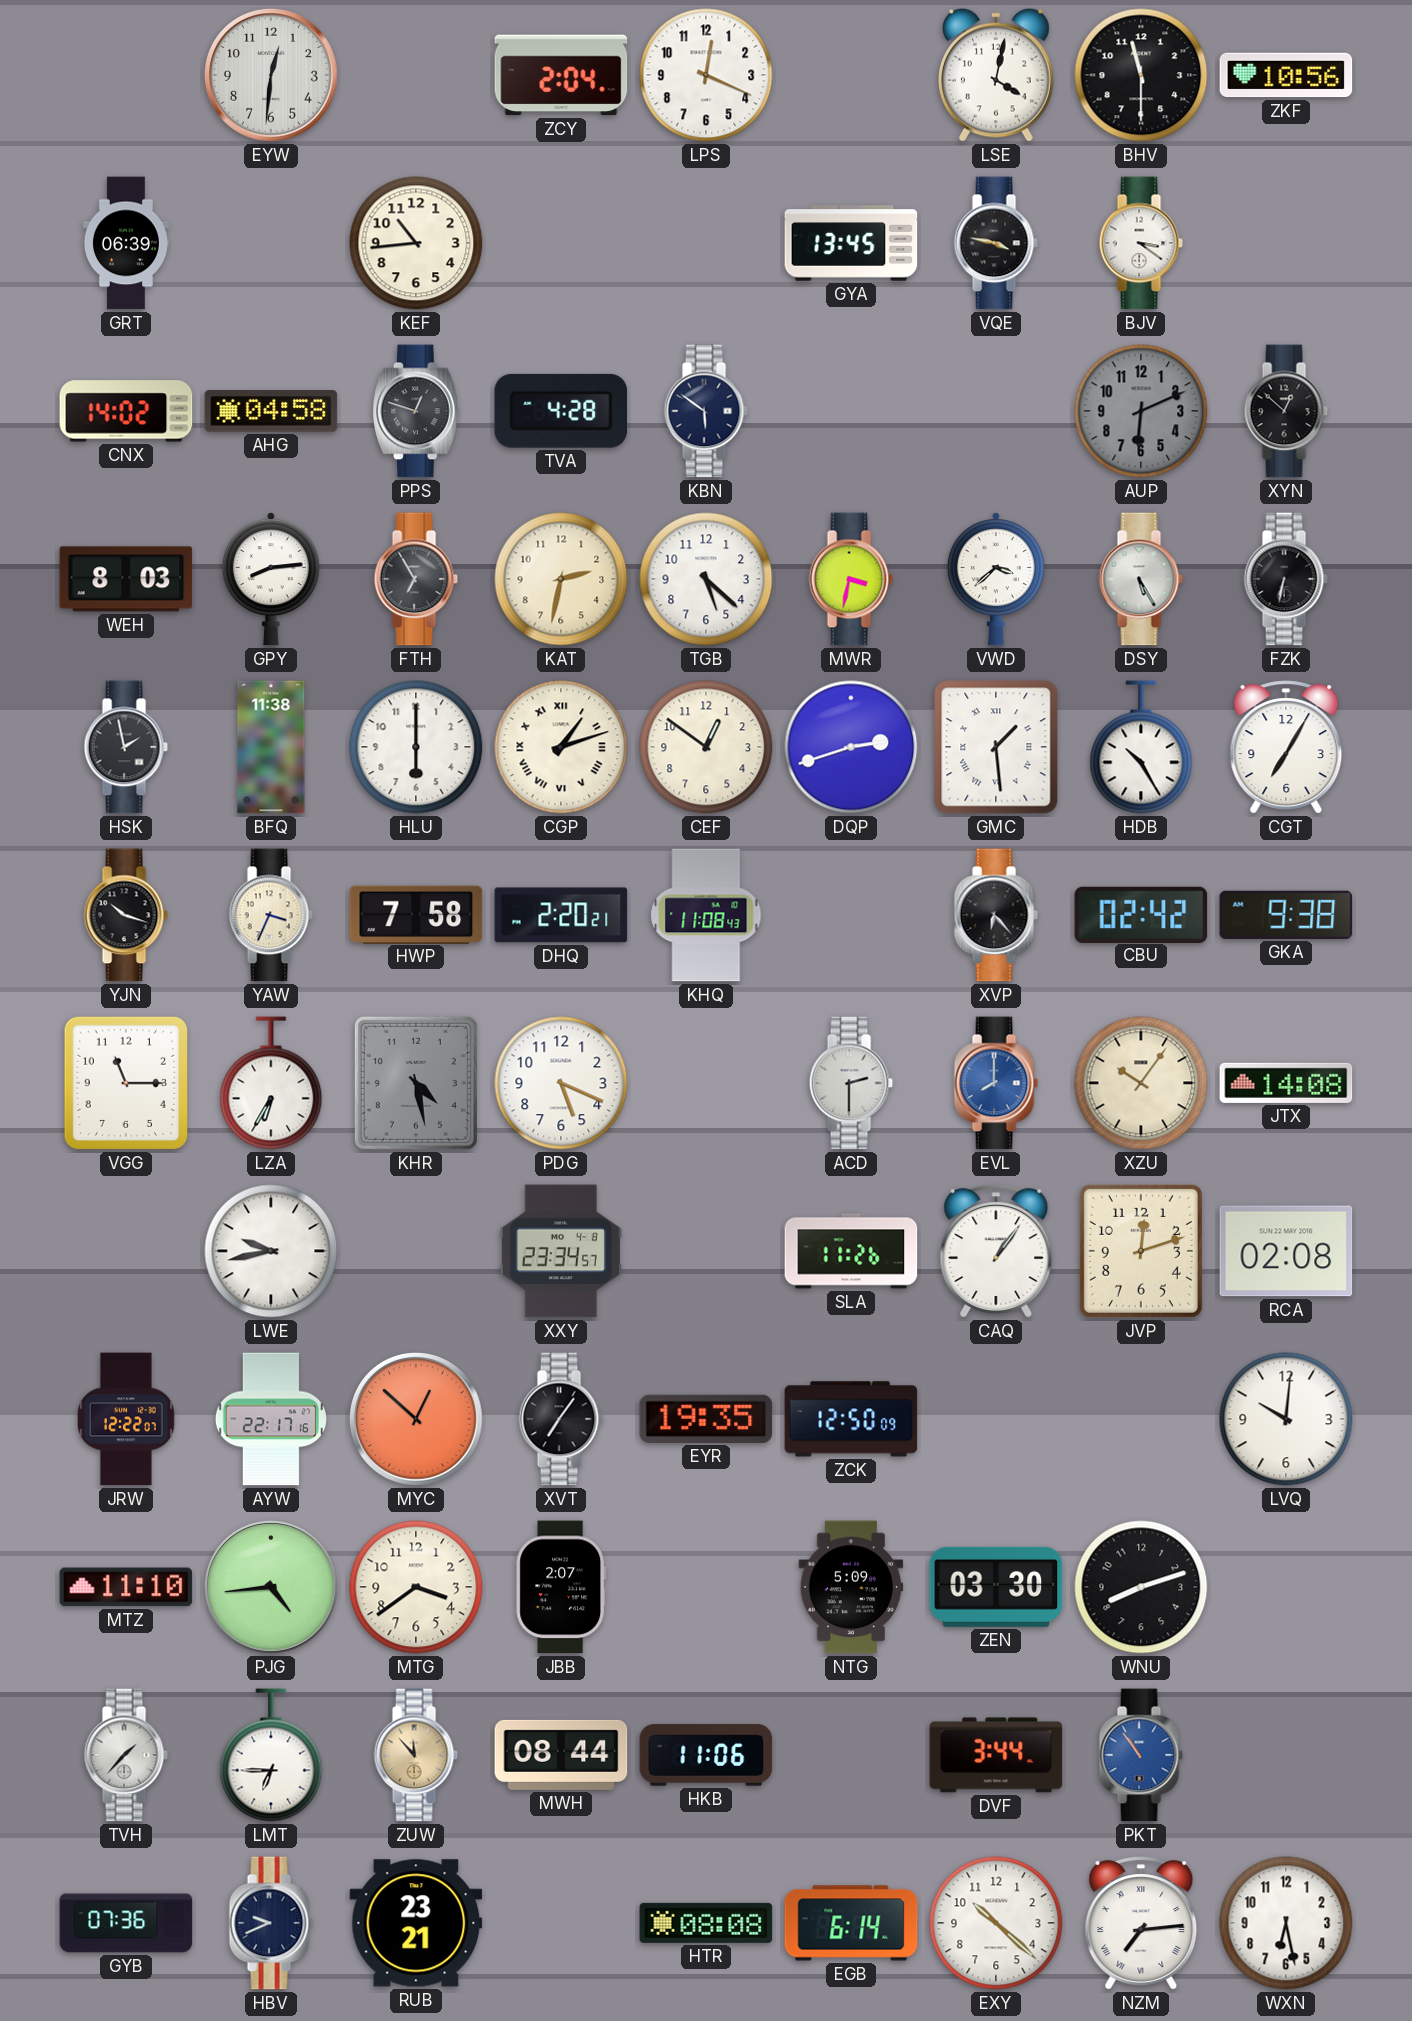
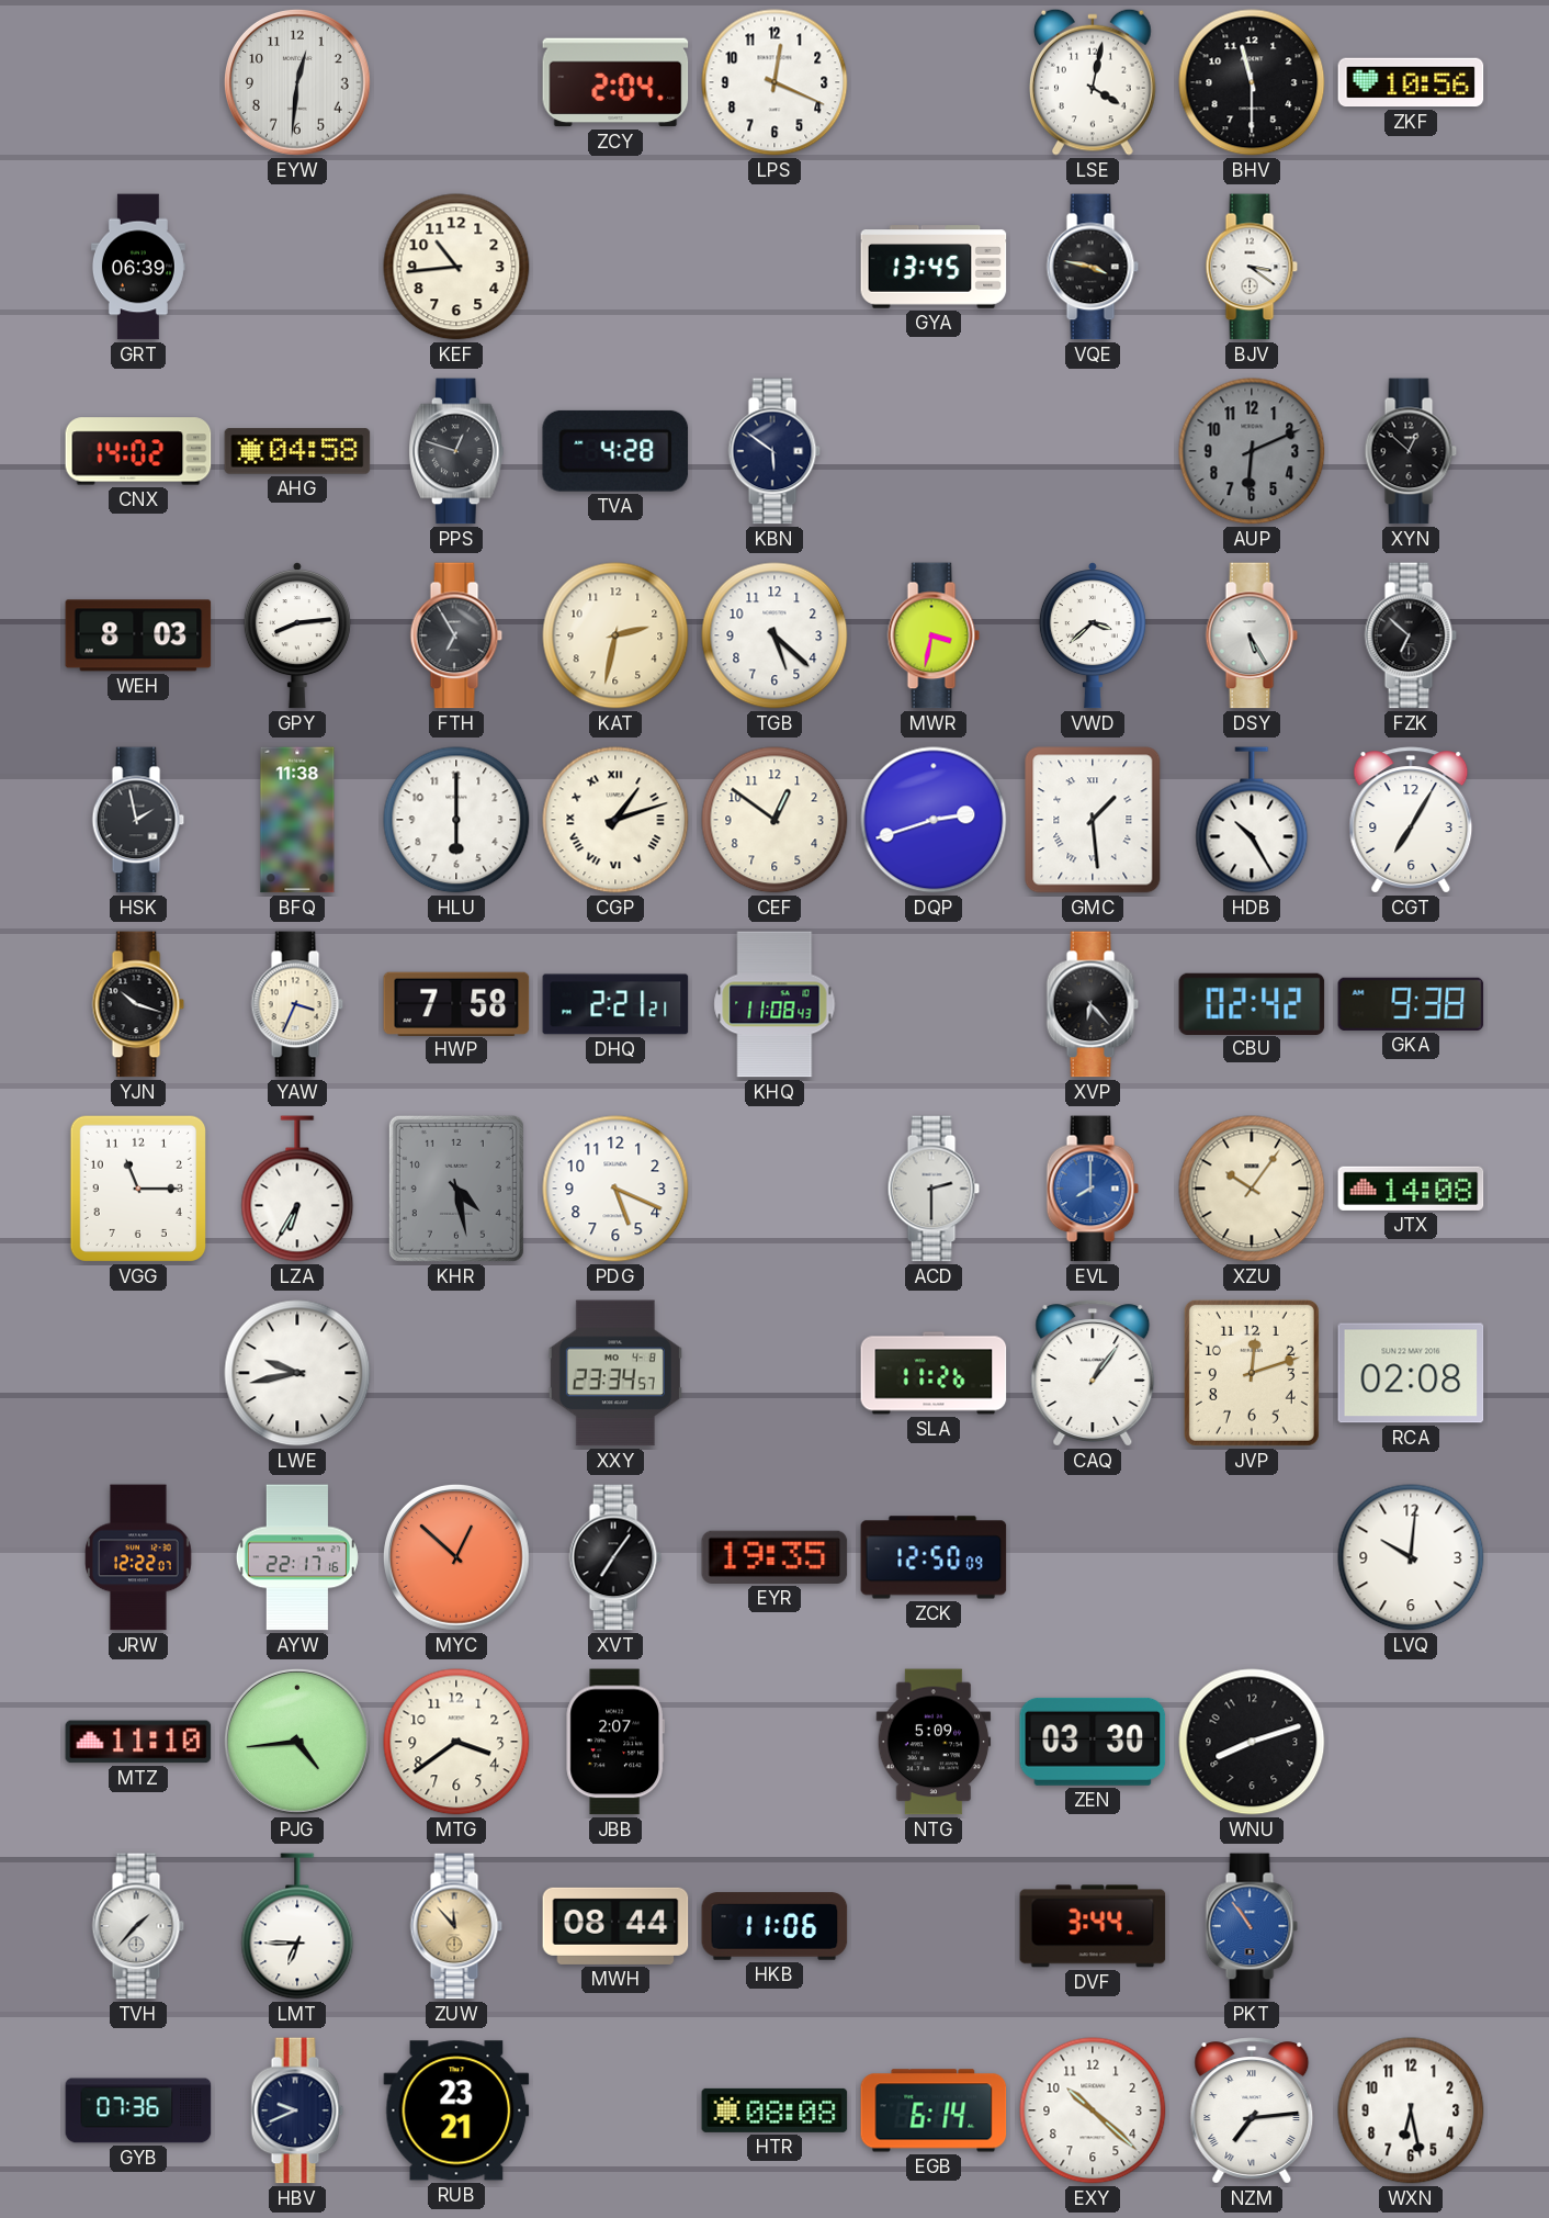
FZK: 6:32 -> 6:52 (1411, 635)
DHQ: 2:20 -> 2:21 (615, 1004)
